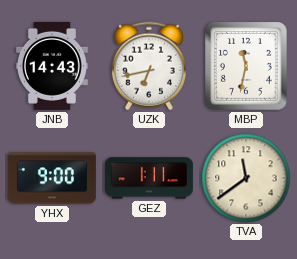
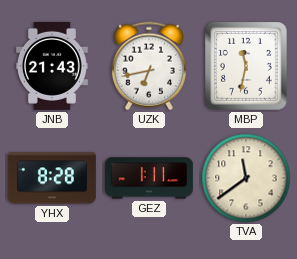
JNB: 14:43 -> 21:43 (52, 66)
YHX: 9:00 -> 8:28 (52, 178)
